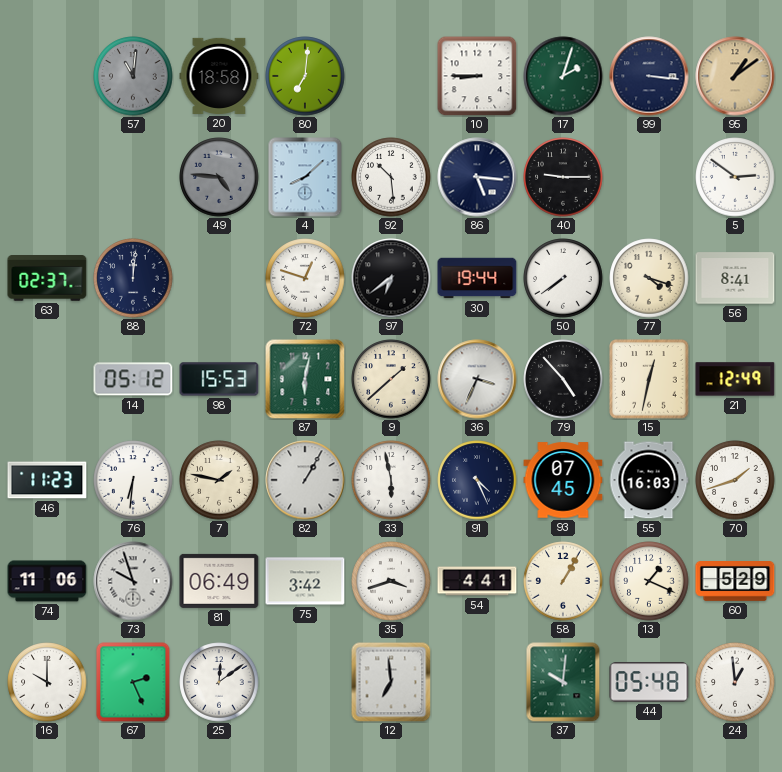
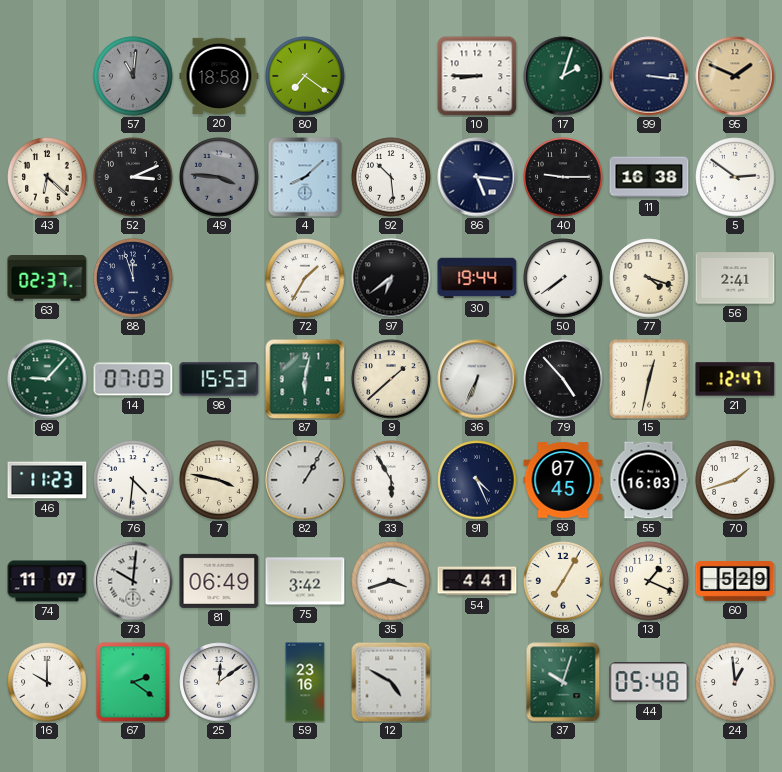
80: 7:01 -> 7:21 (305, 76)
95: 1:09 -> 1:49 (735, 76)
43: none -> 6:22 (47, 177)
52: none -> 3:11 (133, 177)
49: 4:46 -> 3:46 (219, 177)
11: none -> 16:38 (649, 177)
88: 12:01 -> 11:57 (133, 278)
72: 12:48 -> 1:35 (305, 278)
56: 8:41 -> 2:41 (735, 278)
69: none -> 9:07 (47, 379)
14: 05:12 -> 07:03 (133, 379)
36: 3:34 -> 6:34 (477, 379)
21: 12:49 -> 12:47 (735, 379)
76: 6:31 -> 4:31 (133, 480)
7: 1:47 -> 3:47 (219, 480)
33: 5:58 -> 5:55 (391, 480)
74: 11:06 -> 11:07 (47, 581)
73: 9:57 -> 10:01 (133, 581)
58: 1:05 -> 7:05 (563, 581)
67: 2:26 -> 2:21 (133, 682)
59: none -> 23:16 (305, 682)
12: 6:59 -> 4:50 (391, 682)
37: 10:01 -> 10:03 (563, 682)
